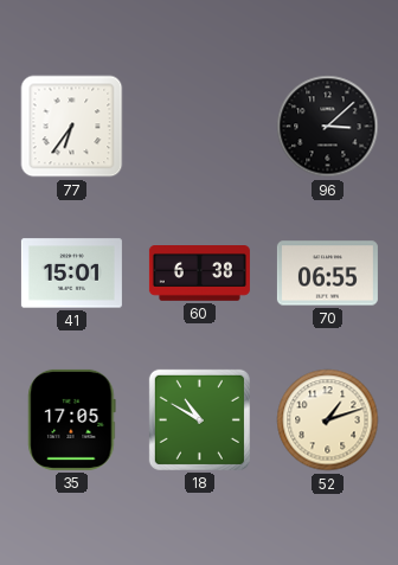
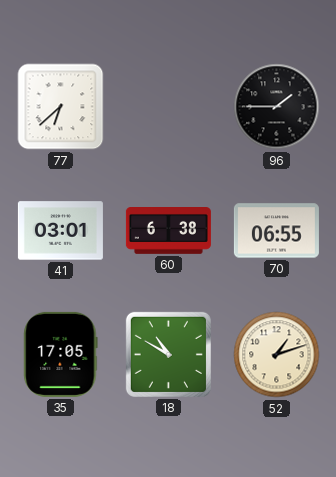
77: 6:36 -> 6:38 (61, 107)
96: 3:08 -> 1:45 (277, 107)
41: 15:01 -> 03:01 (60, 231)
